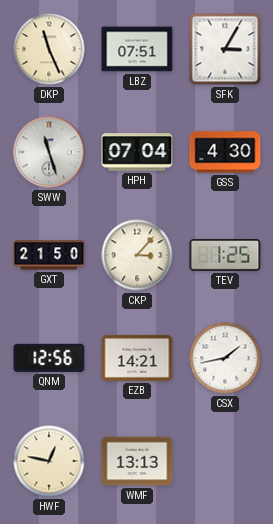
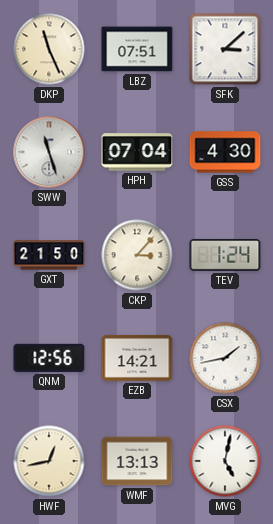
SFK: 3:05 -> 3:08 (225, 49)
TEV: 1:25 -> 1:24 (225, 255)
HWF: 12:47 -> 12:43 (49, 461)
MVG: none -> 5:02 (225, 461)
